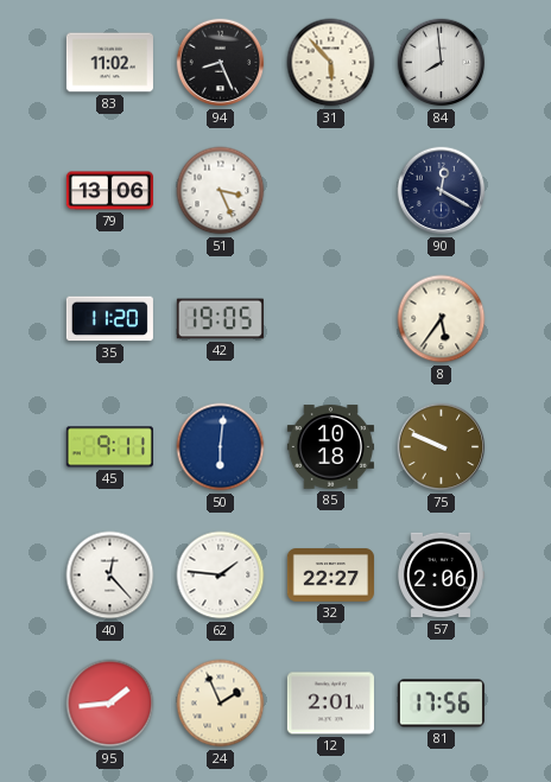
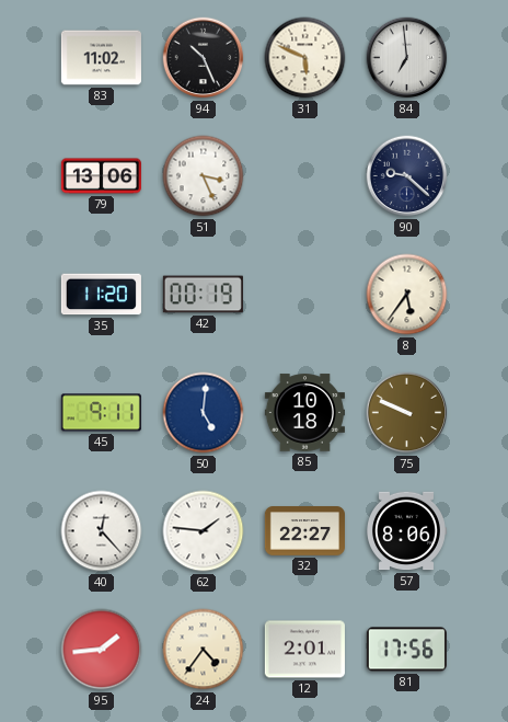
94: 8:26 -> 10:26 (204, 58)
31: 5:53 -> 5:49 (305, 58)
84: 7:59 -> 6:59 (407, 58)
90: 12:20 -> 9:22 (407, 176)
42: 19:05 -> 00:19 (203, 295)
50: 6:01 -> 5:01 (204, 413)
57: 2:06 -> 8:06 (407, 531)
24: 1:56 -> 4:36 (204, 650)
